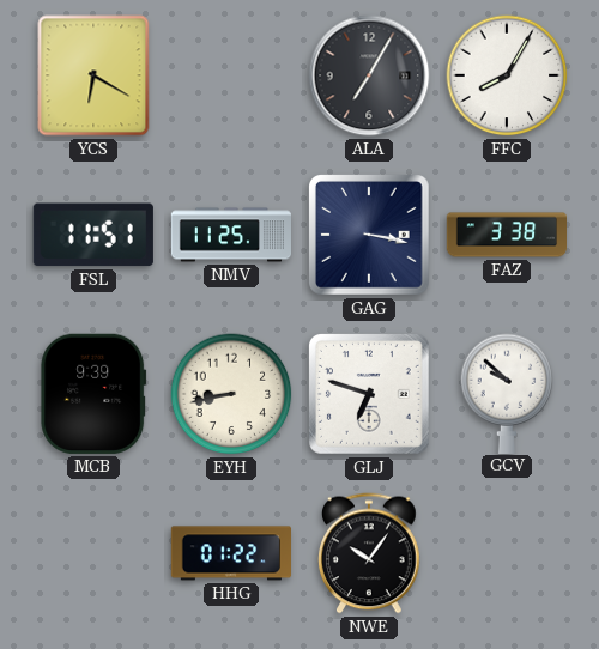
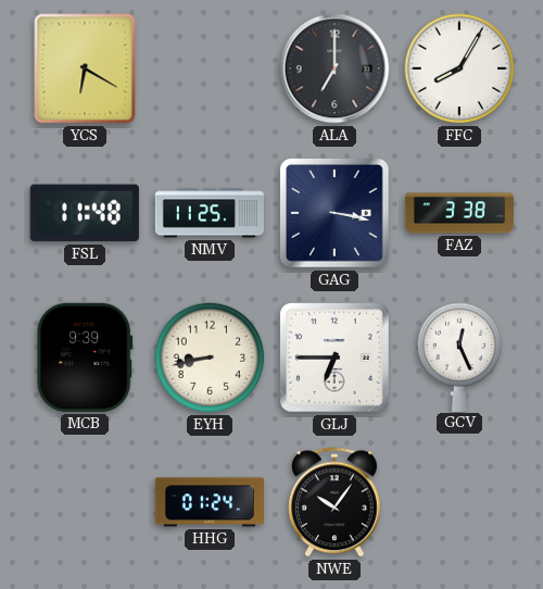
ALA: 7:05 -> 7:00 (334, 68)
FSL: 11:51 -> 11:48 (85, 213)
GLJ: 6:48 -> 6:45 (334, 358)
GCV: 9:52 -> 12:26 (459, 356)
HHG: 01:22 -> 01:24 (209, 502)
